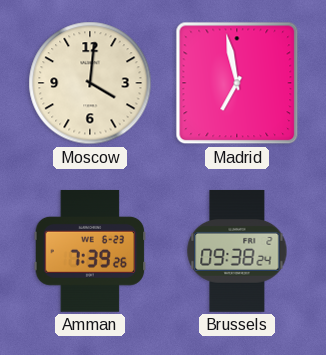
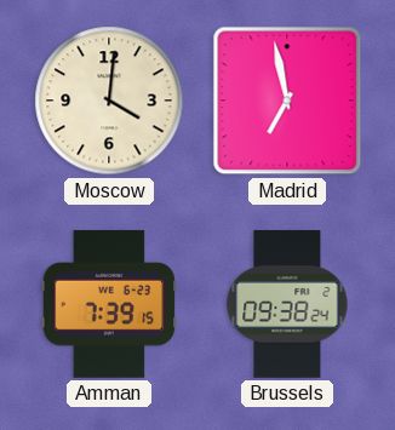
Amman: 7:39:26 -> 7:39:15 (109, 304)
